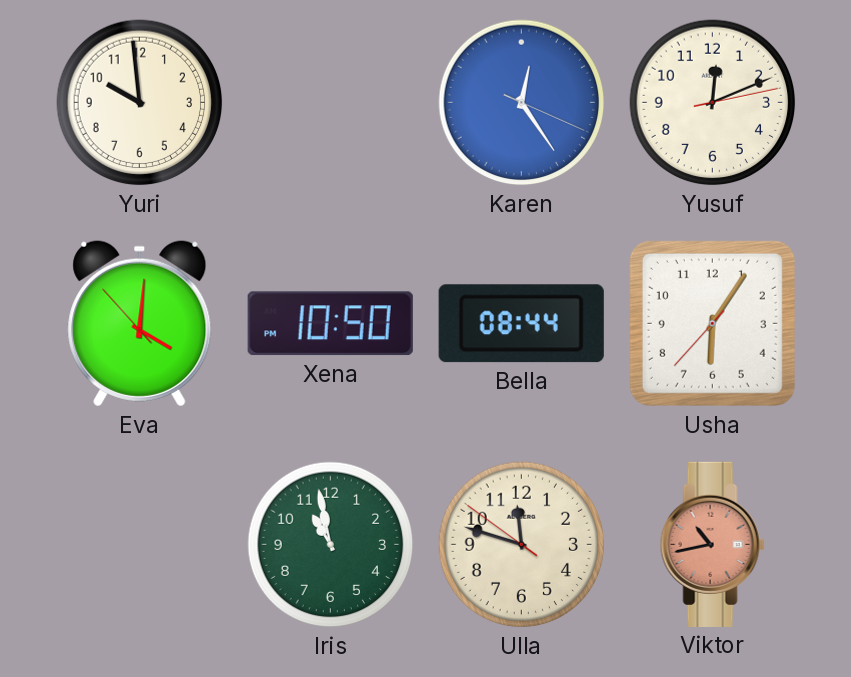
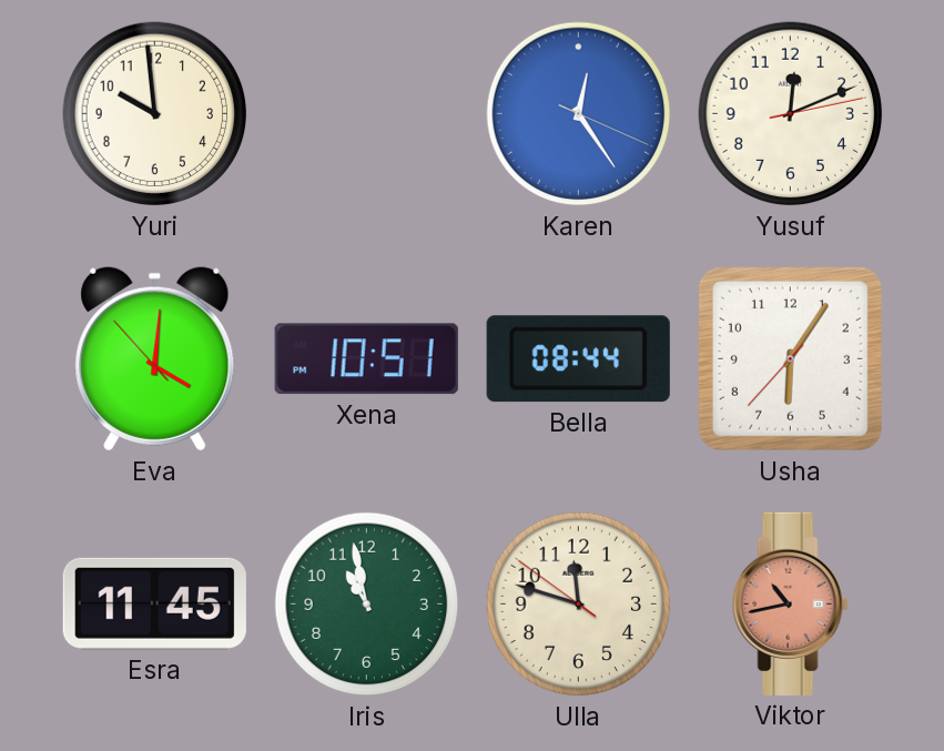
Xena: 10:50 -> 10:51 (366, 359)
Esra: none -> 11:45 (154, 603)
